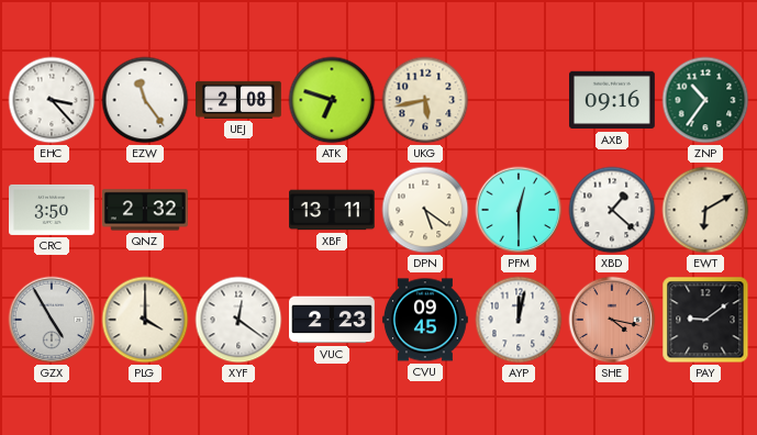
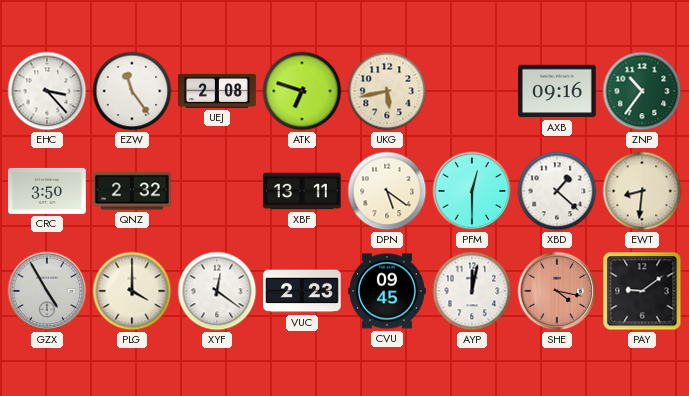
EWT: 6:10 -> 8:31 (642, 191)
